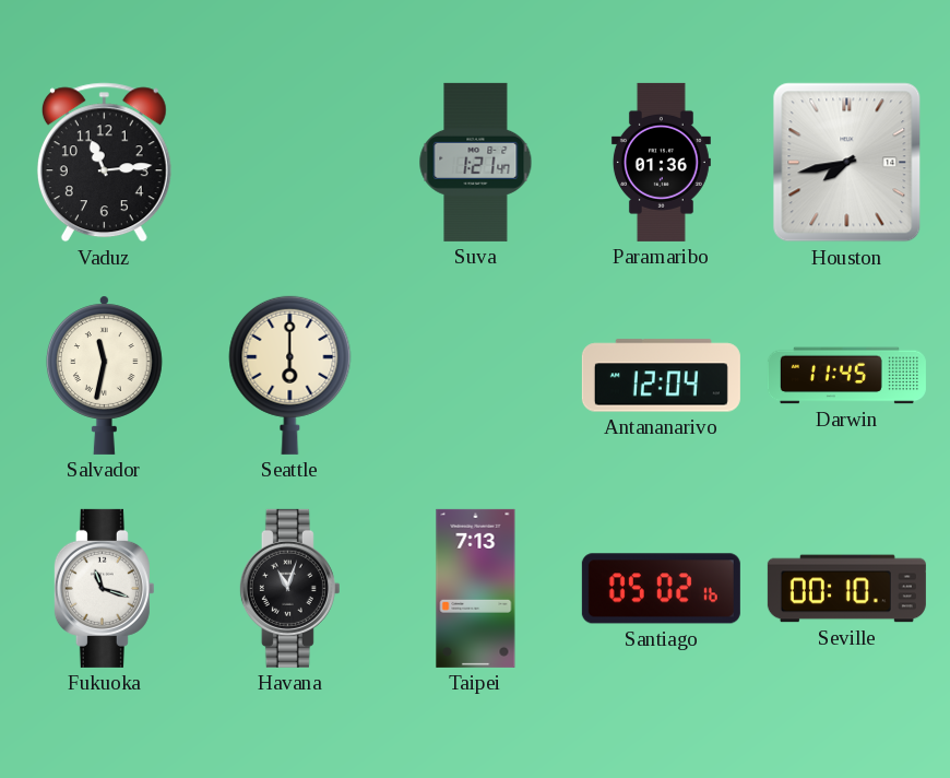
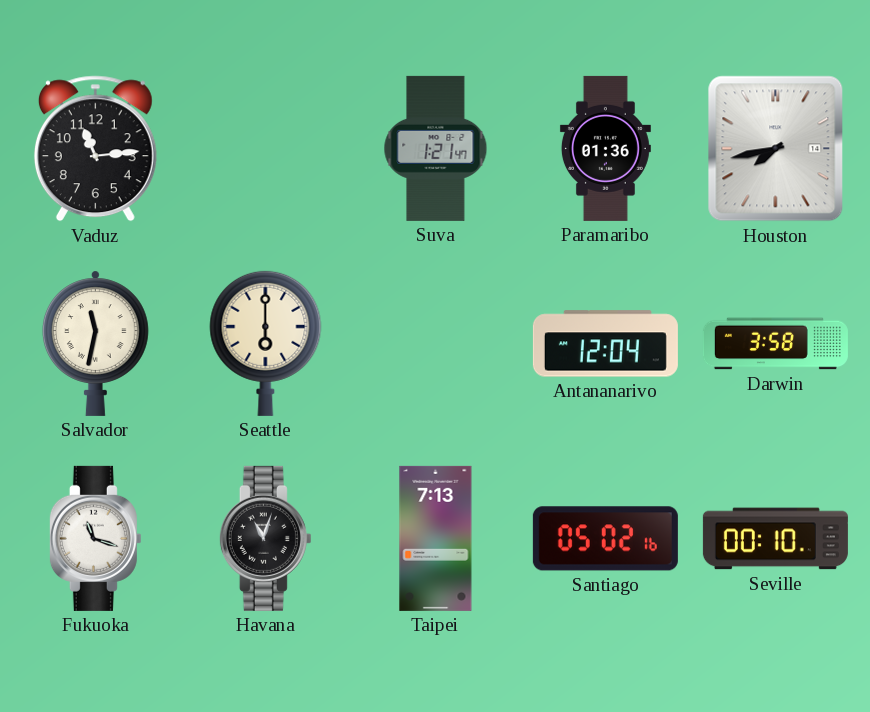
Darwin: 11:45 -> 3:58 (775, 344)
